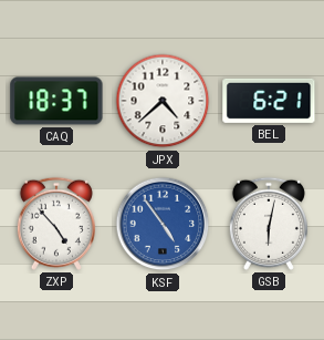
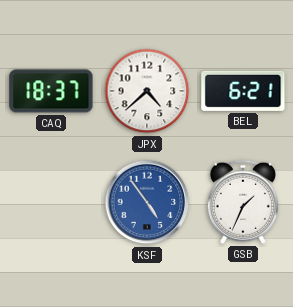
ZXP: 4:53 -> none (56, 224)
GSB: 6:02 -> 1:34 (243, 202)
